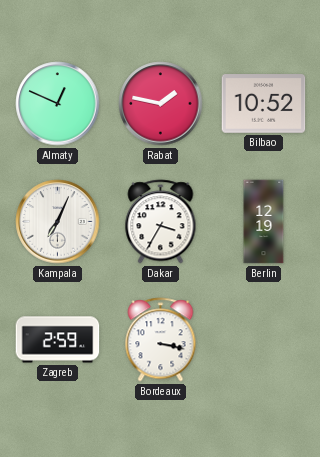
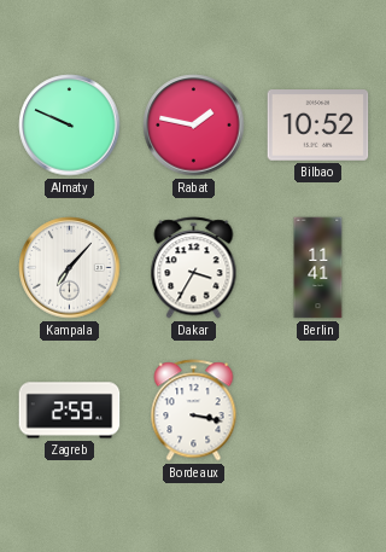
Almaty: 12:49 -> 9:49 (70, 126)
Kampala: 7:04 -> 7:07 (70, 268)
Berlin: 12:19 -> 11:41 (318, 268)
